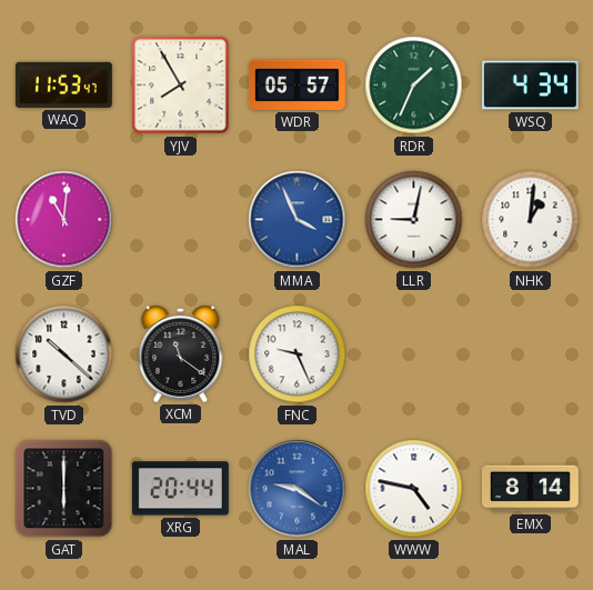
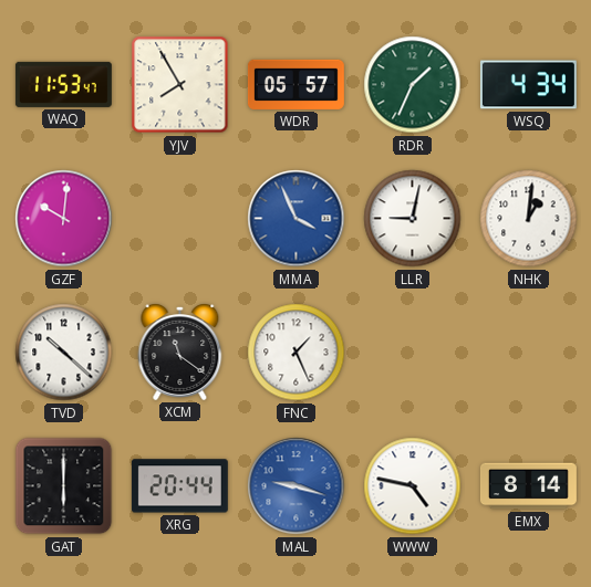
GZF: 11:01 -> 10:01 (64, 219)
FNC: 9:26 -> 1:26 (297, 353)
MAL: 9:21 -> 9:18 (297, 486)
